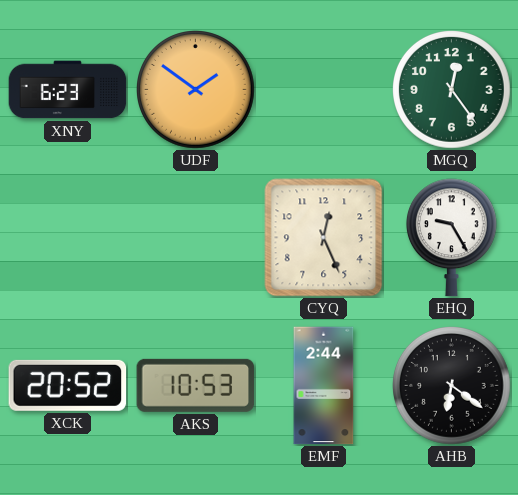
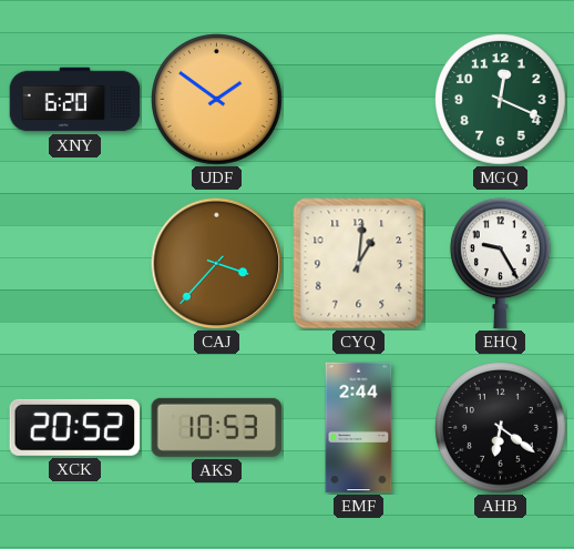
XNY: 6:23 -> 6:20 (75, 100)
MGQ: 12:24 -> 12:19 (501, 100)
CAJ: none -> 3:37 (216, 263)
CYQ: 12:26 -> 1:01 (359, 264)
